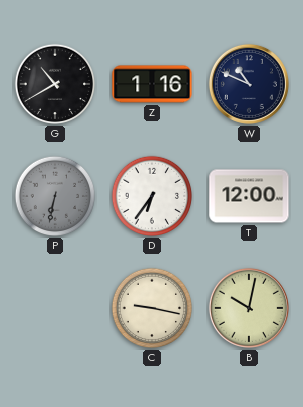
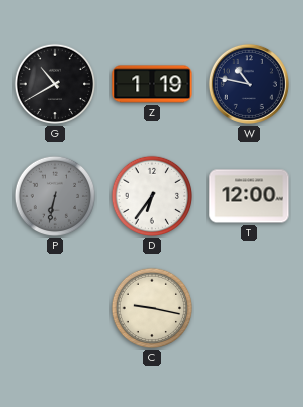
Z: 1:16 -> 1:19 (152, 84)
W: 10:49 -> 10:47 (249, 84)
B: 10:02 -> none (249, 308)
